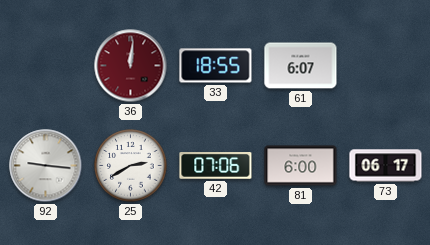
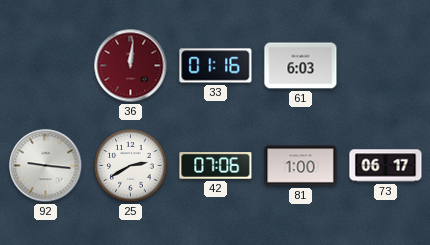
33: 18:55 -> 01:16 (216, 66)
61: 6:07 -> 6:03 (301, 66)
81: 6:00 -> 1:00 (301, 166)
